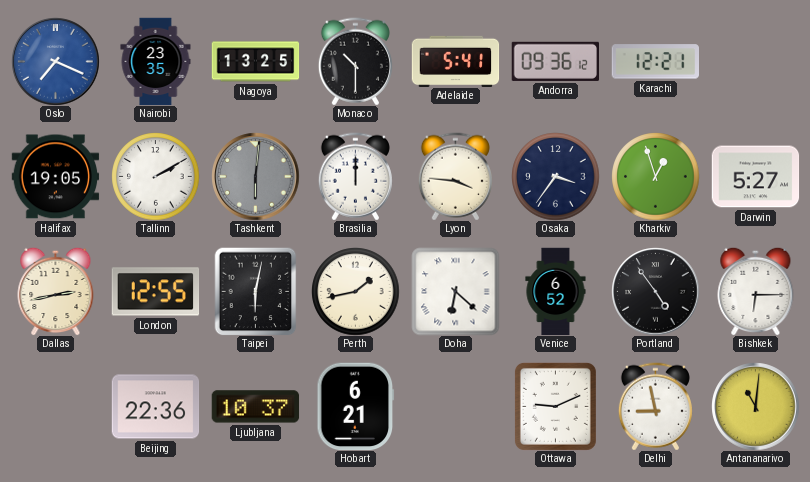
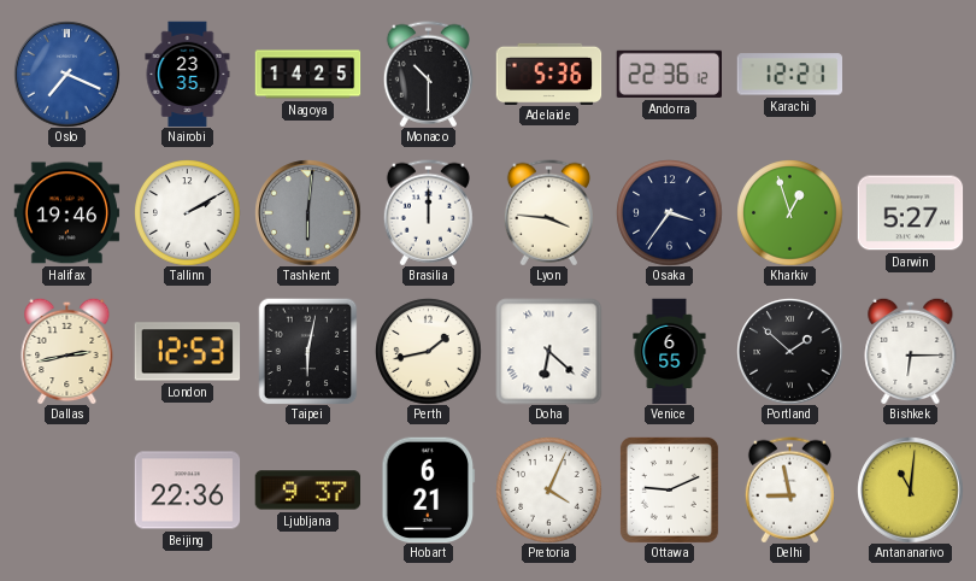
Nagoya: 13:25 -> 14:25 (307, 75)
Adelaide: 5:41 -> 5:36 (548, 74)
Andorra: 09:36 -> 22:36 (669, 74)
Halifax: 19:05 -> 19:46 (66, 213)
London: 12:55 -> 12:53 (187, 352)
Venice: 6:52 -> 6:55 (670, 351)
Portland: 4:54 -> 1:52 (789, 351)
Ljubljana: 10:37 -> 9:37 (307, 491)
Pretoria: none -> 4:04 (548, 489)
